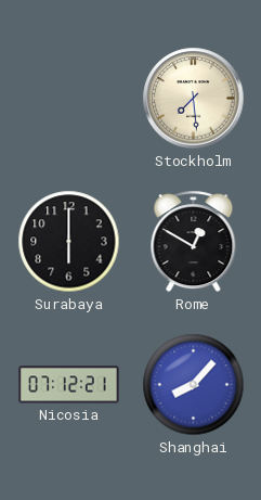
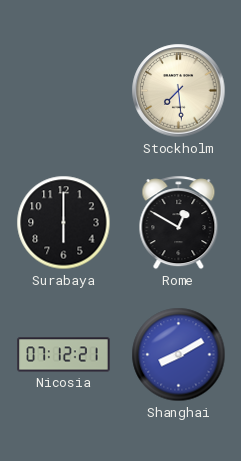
Shanghai: 8:07 -> 8:10 (179, 355)
